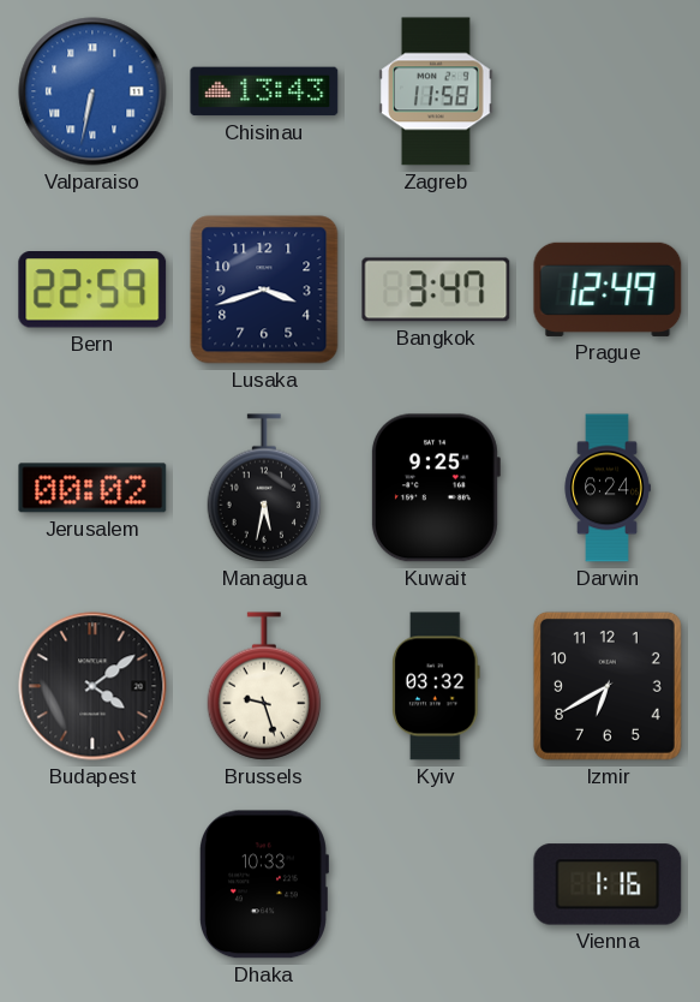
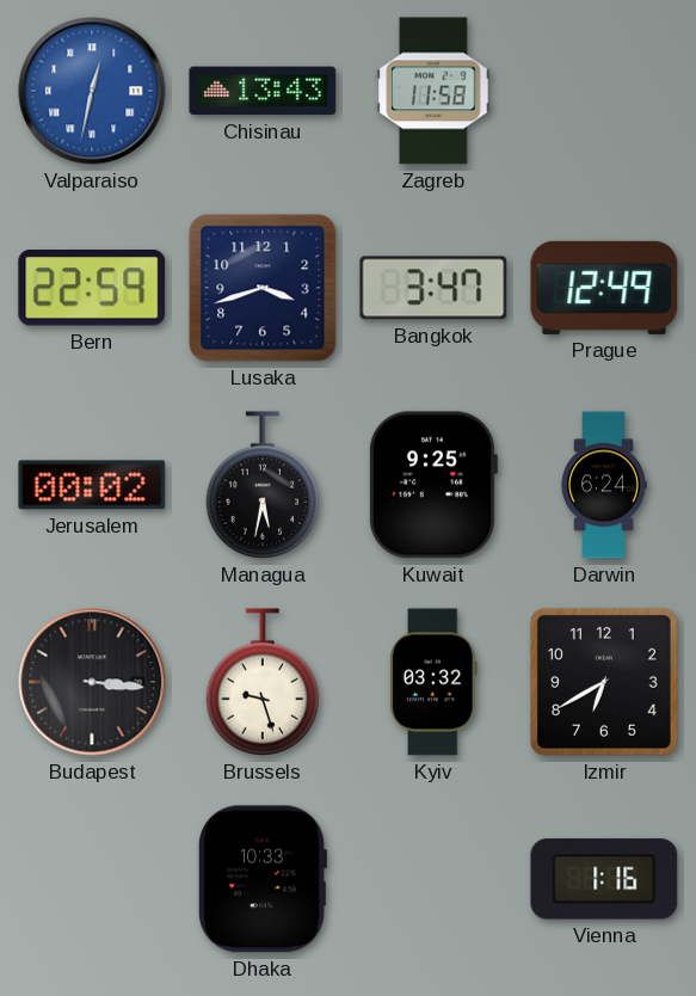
Valparaiso: 6:32 -> 12:32 (92, 91)
Budapest: 4:09 -> 3:16 (92, 682)
